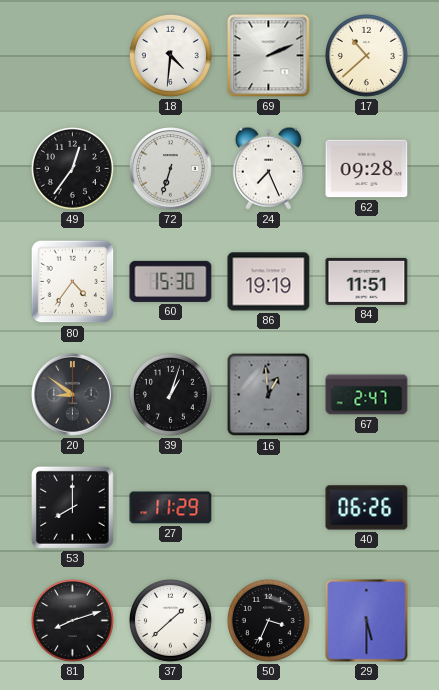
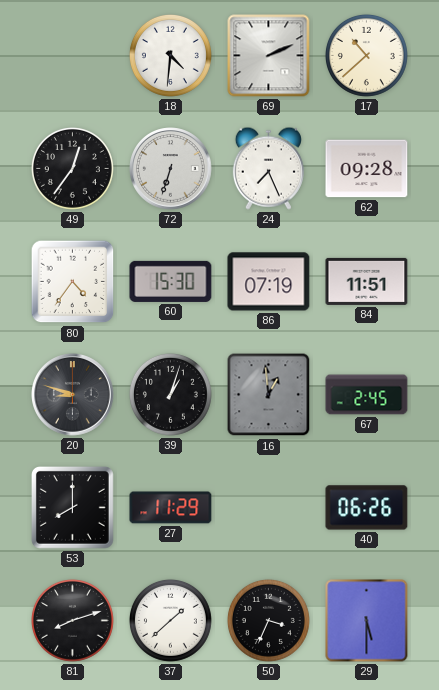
86: 19:19 -> 07:19 (269, 282)
20: 8:51 -> 8:48 (73, 395)
67: 2:47 -> 2:45 (367, 395)
